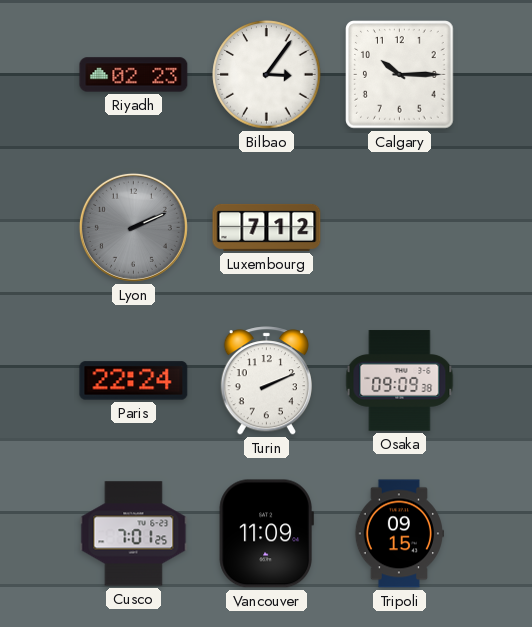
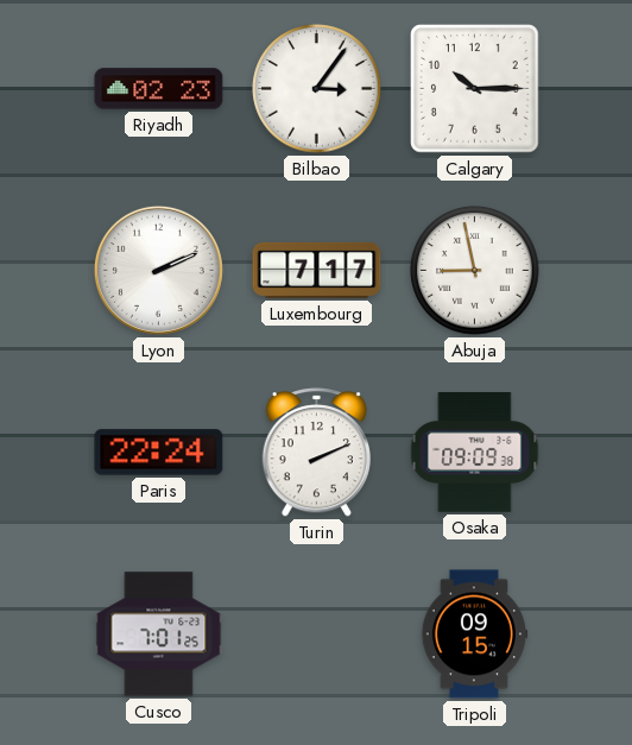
Lyon dial: grey -> white (158, 270)
Luxembourg: 7:12 -> 7:17 (317, 270)
Abuja: none -> 8:58 (475, 271)
Vancouver: 11:09 -> none (266, 534)
